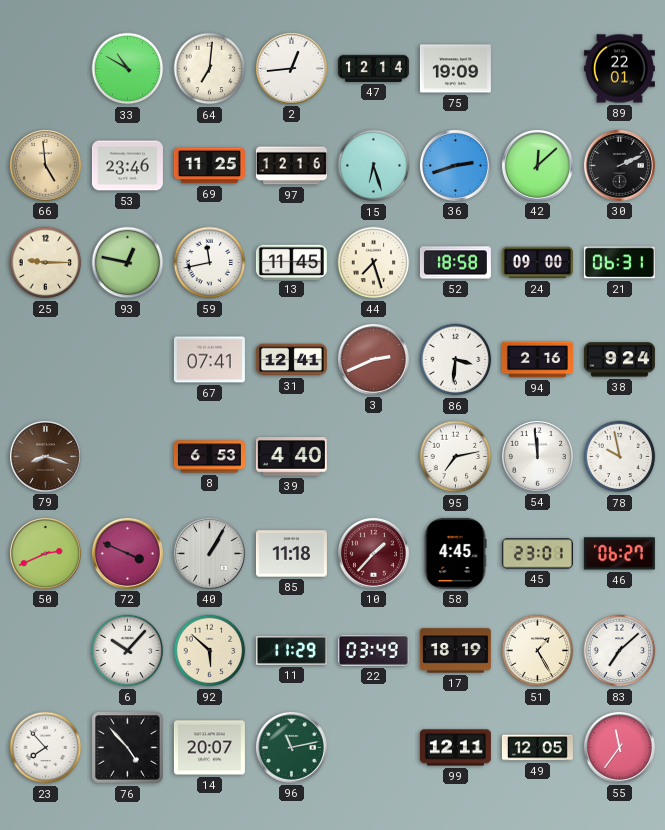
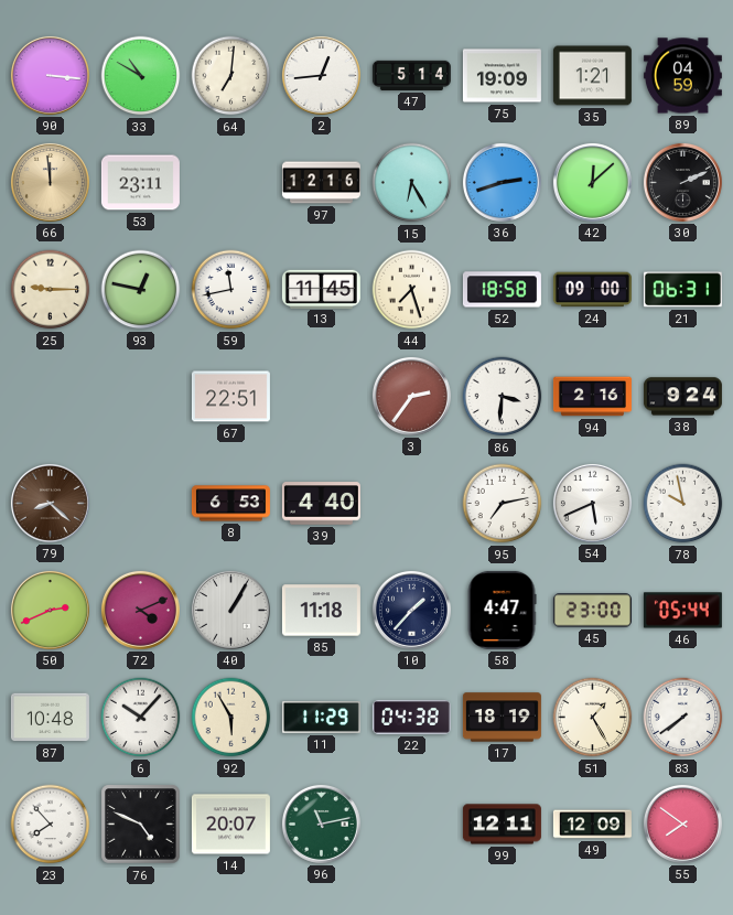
90: none -> 3:16 (50, 75)
47: 12:14 -> 5:14 (411, 75)
35: none -> 1:21 (592, 76)
89: 22:01 -> 04:59 (682, 76)
66: 4:59 -> 11:59 (50, 182)
53: 23:46 -> 23:11 (140, 183)
69: 11:25 -> none (209, 166)
15: 6:27 -> 6:25 (412, 183)
67: 07:41 -> 22:51 (230, 397)
31: 12:41 -> none (291, 360)
3: 2:41 -> 2:36 (411, 396)
79: 8:18 -> 8:22 (50, 503)
54: 11:59 -> 5:41 (592, 503)
72: 3:49 -> 4:11 (140, 610)
10 dial: burgundy -> navy (411, 610)
58: 4:45 -> 4:47 (502, 610)
45: 23:01 -> 23:00 (592, 611)
46: 06:27 -> 05:44 (682, 611)
87: none -> 10:48 (50, 718)
92: 5:52 -> 5:55 (231, 718)
22: 03:49 -> 04:38 (411, 717)
83: 7:08 -> 7:39 (683, 718)
76: 4:53 -> 4:49 (141, 825)
49: 12:05 -> 12:09 (592, 825)
55: 11:36 -> 7:51 (682, 823)
